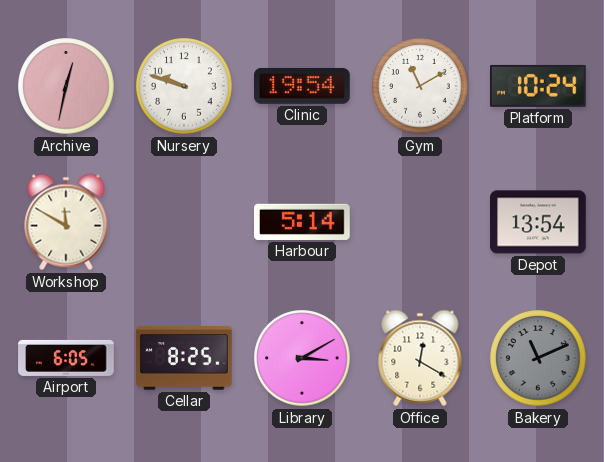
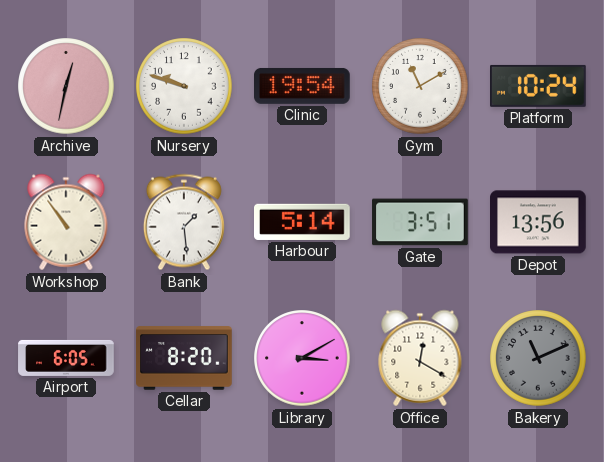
Workshop: 11:50 -> 10:54 (66, 222)
Bank: none -> 1:29 (184, 222)
Gate: none -> 3:51 (420, 222)
Depot: 13:54 -> 13:56 (539, 222)
Cellar: 8:25 -> 8:20 (184, 358)
